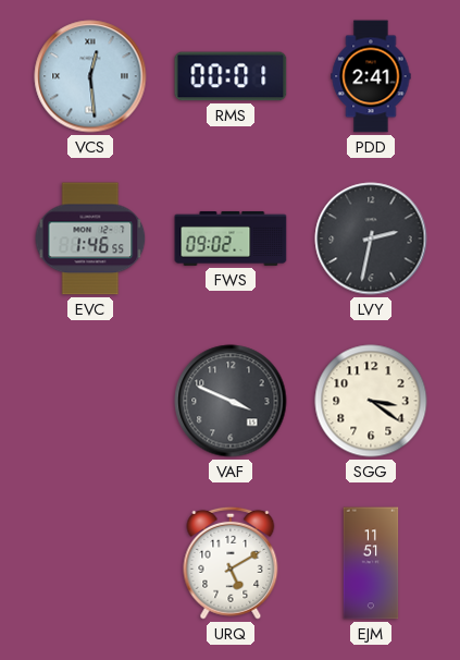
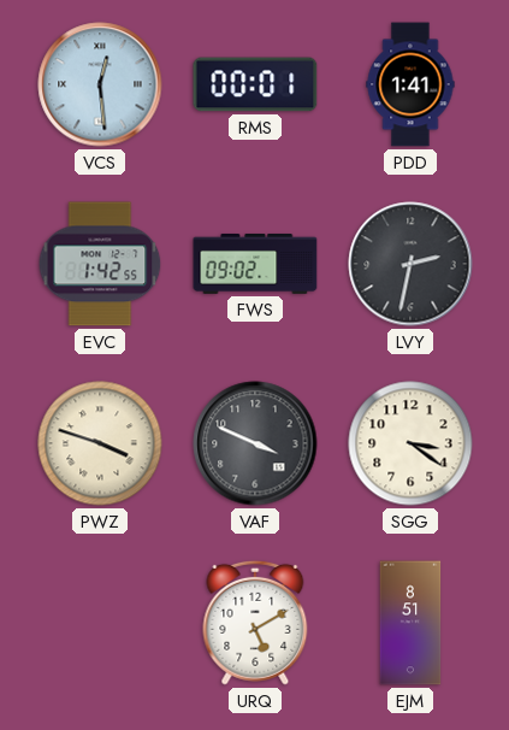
PDD: 2:41 -> 1:41 (410, 84)
EVC: 1:46 -> 1:42 (100, 264)
PWZ: none -> 3:48 (100, 443)
EJM: 11:51 -> 8:51 (410, 623)
